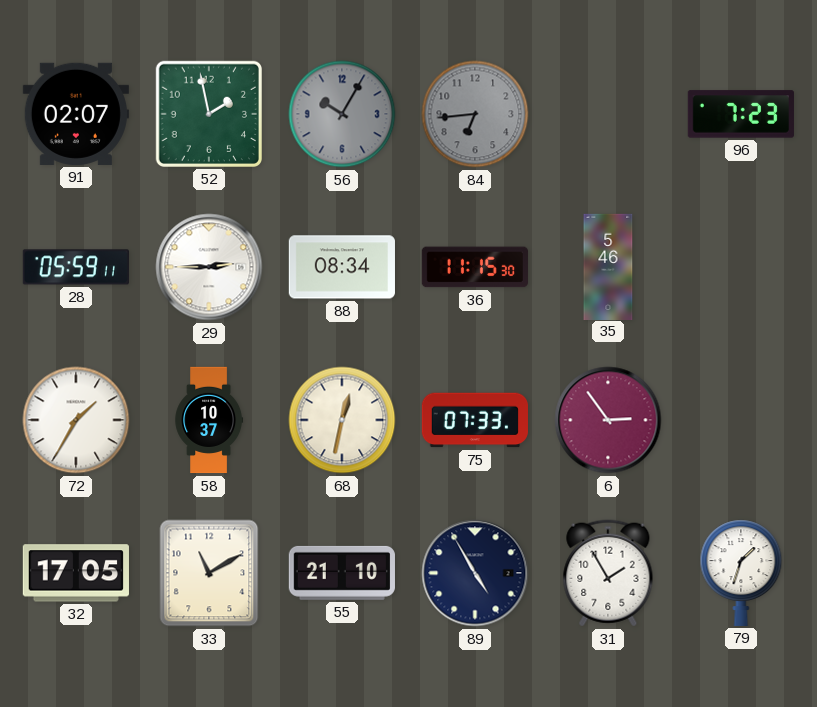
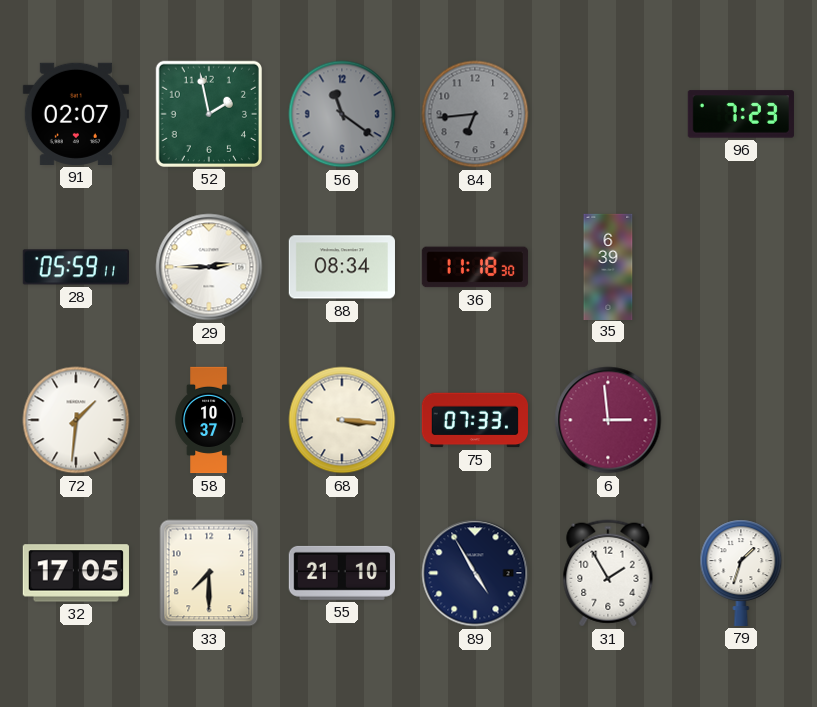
56: 10:05 -> 11:21 (342, 114)
36: 11:15 -> 11:18 (475, 267)
35: 5:46 -> 6:39 (608, 266)
72: 1:35 -> 1:31 (76, 420)
68: 12:32 -> 3:16 (342, 420)
6: 2:54 -> 2:59 (608, 420)
33: 11:10 -> 7:30 (209, 573)
